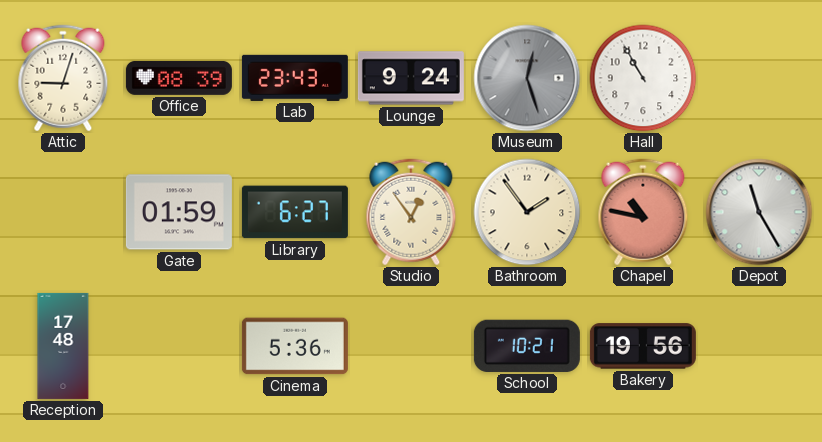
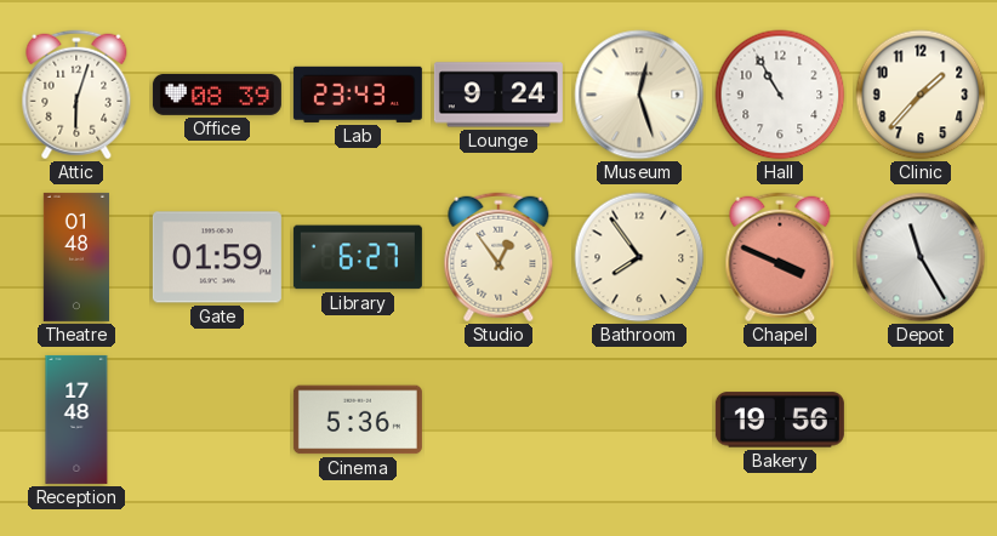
Attic: 9:03 -> 6:03 (76, 95)
Museum dial: grey -> cream (639, 95)
Clinic: none -> 1:37 (921, 95)
Theatre: none -> 01:48 (75, 257)
Bathroom: 1:54 -> 7:54 (639, 257)
Chapel: 10:47 -> 3:49 (780, 257)
School: 10:21 -> none (527, 346)
